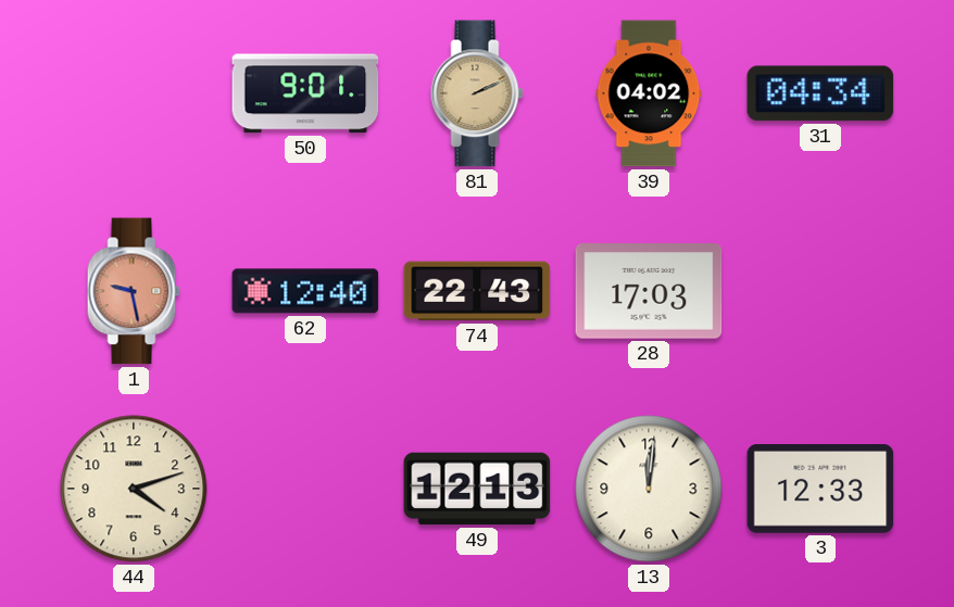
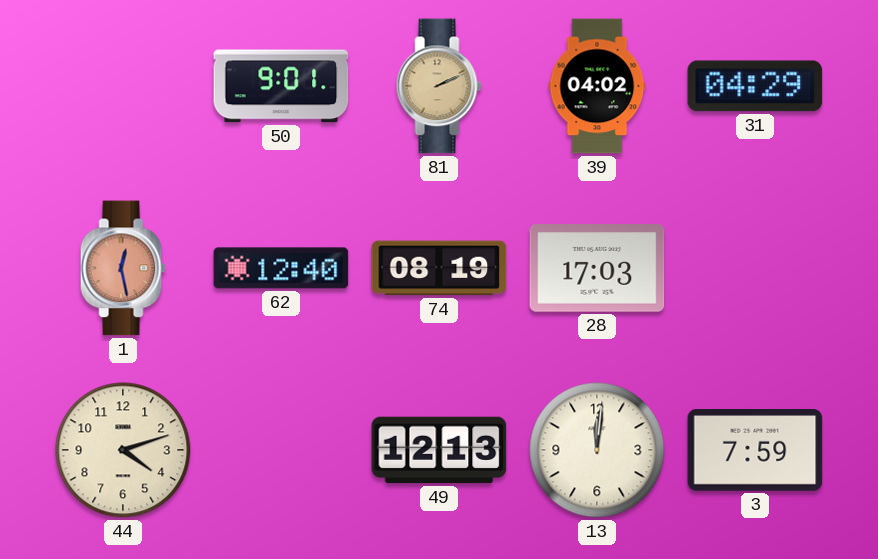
31: 04:34 -> 04:29 (755, 86)
1: 9:28 -> 12:28 (123, 268)
74: 22:43 -> 08:19 (439, 268)
3: 12:33 -> 7:59 (755, 451)
